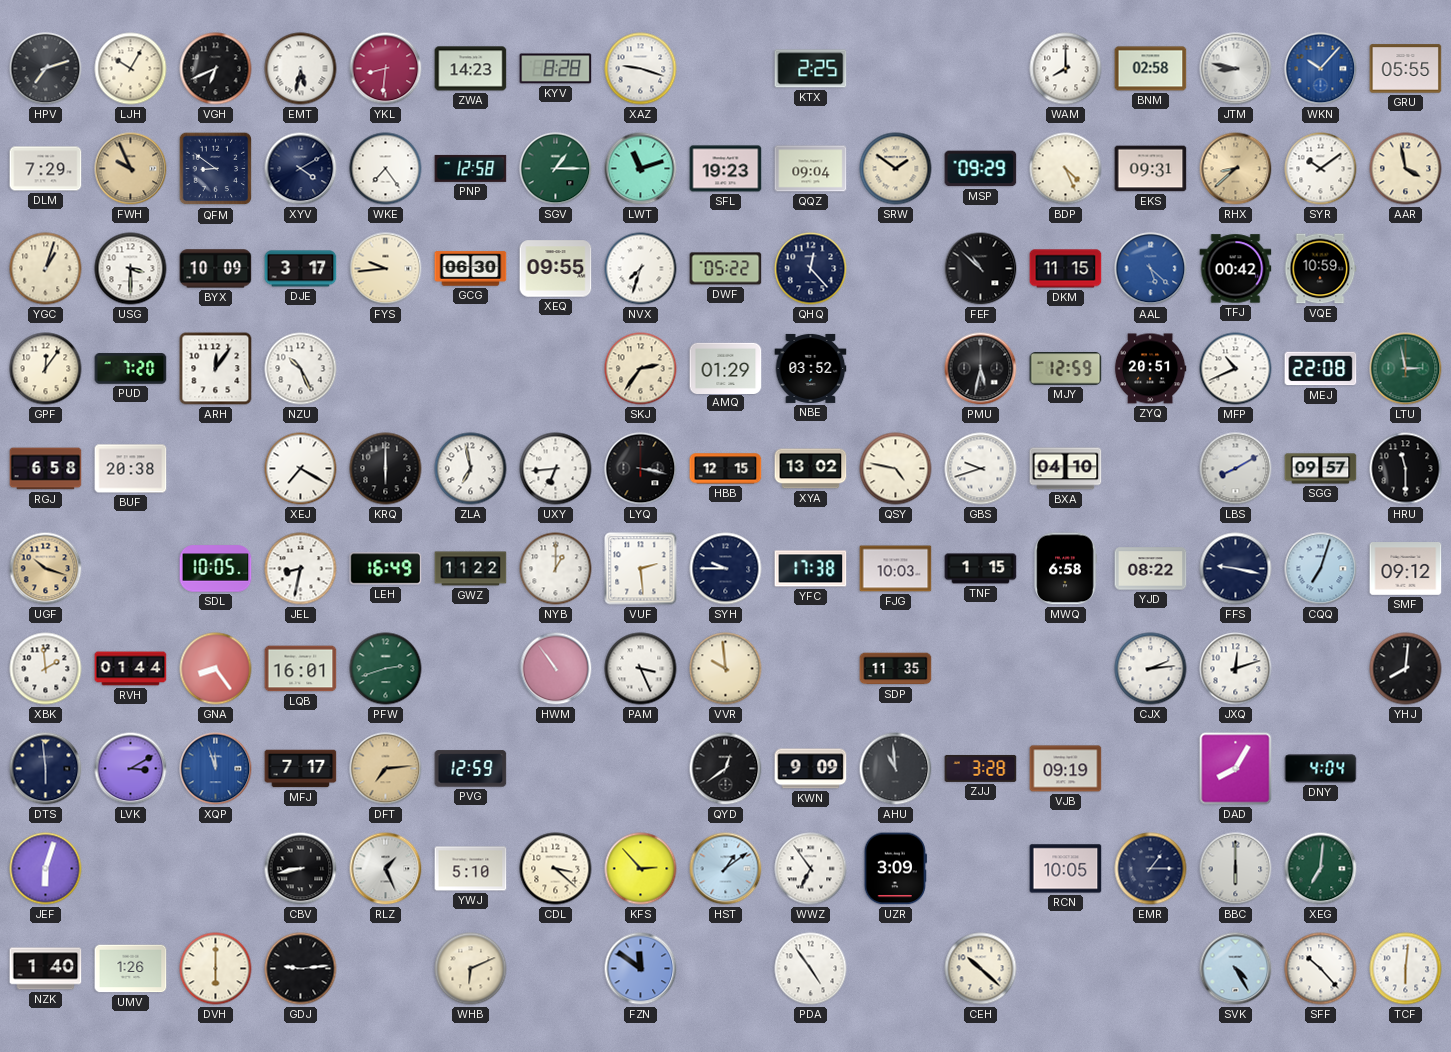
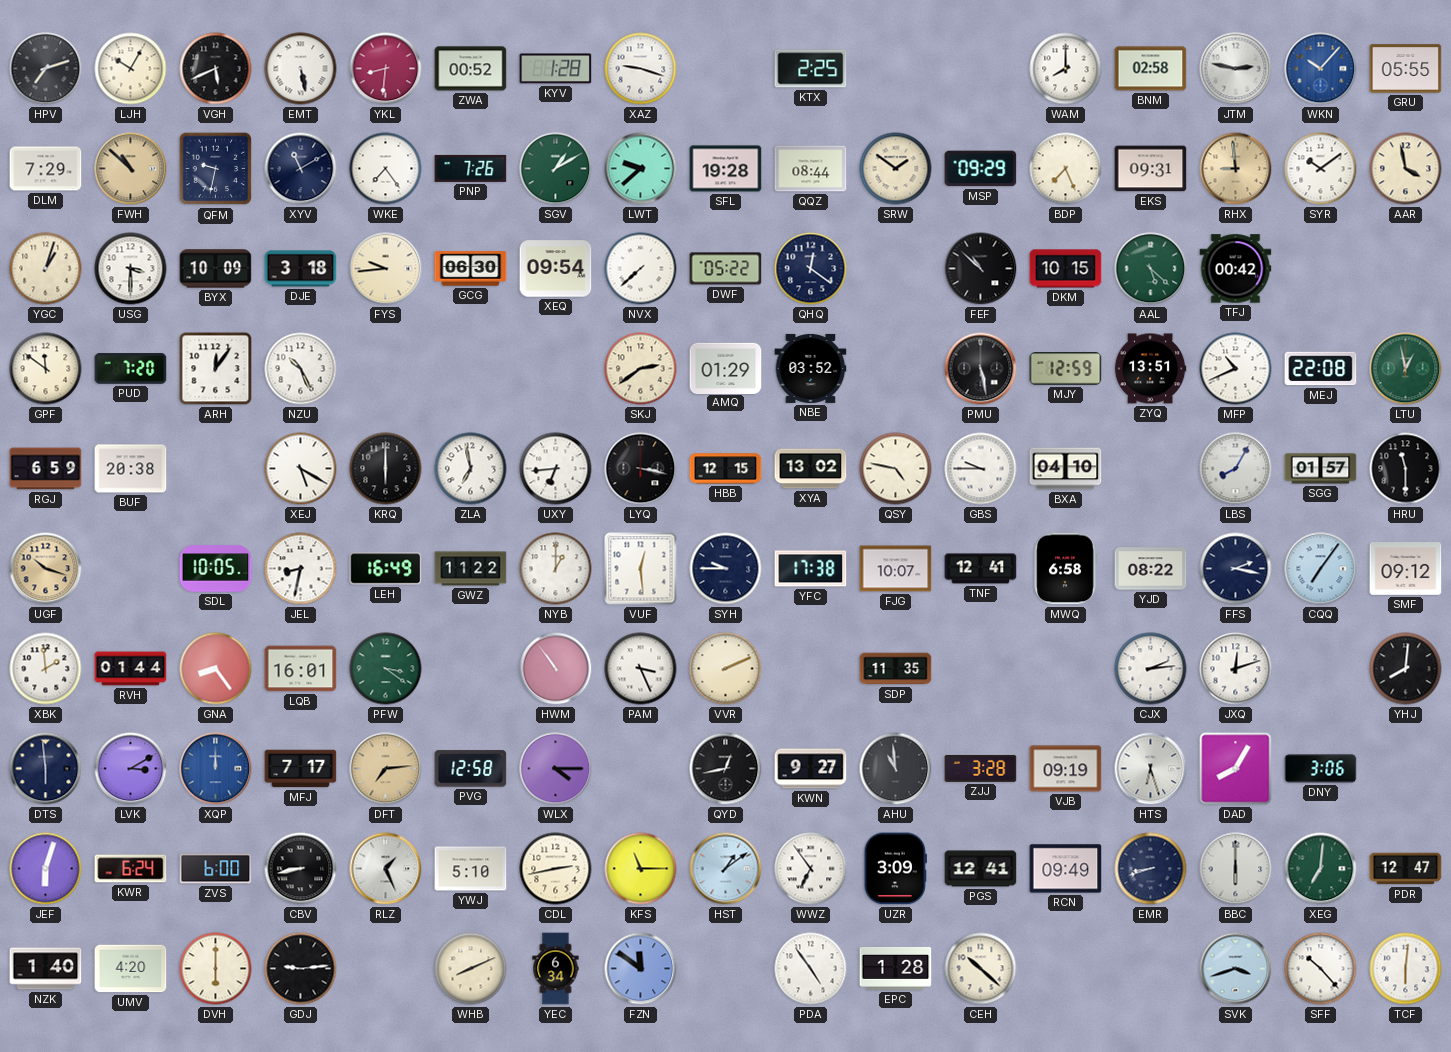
VGH: 6:41 -> 5:41 (216, 69)
EMT: 5:32 -> 5:28 (301, 69)
ZWA: 14:23 -> 00:52 (471, 69)
KYV: 8:28 -> 1:28 (556, 69)
JTM: 8:47 -> 2:47 (1236, 69)
FWH: 9:56 -> 10:52 (131, 169)
QFM: 8:51 -> 9:32 (216, 169)
XYV: 4:10 -> 11:10 (301, 169)
PNP: 12:58 -> 7:26 (471, 168)
SGV: 1:15 -> 1:10 (556, 169)
LWT: 11:12 -> 9:38 (641, 169)
SFL: 19:23 -> 19:28 (726, 169)
QQZ: 09:04 -> 08:44 (811, 169)
BDP: 4:26 -> 7:26 (1066, 169)
RHX: 8:38 -> 8:59 (1236, 169)
DJE: 3:17 -> 3:18 (301, 269)
XEQ: 09:55 -> 09:54 (556, 269)
NVX: 7:33 -> 7:38 (641, 269)
QHQ: 12:23 -> 12:21 (811, 269)
DKM: 11:15 -> 10:15 (1066, 269)
AAL dial: blue -> green (1151, 269)
VQE: 10:59 -> none (1320, 269)
GPF: 12:06 -> 11:51 (46, 369)
SKJ: 2:36 -> 2:39 (641, 369)
PMU: 5:32 -> 5:28 (981, 369)
ZYQ: 20:51 -> 13:51 (1150, 369)
LTU: 2:58 -> 12:58 (1406, 369)
RGJ: 6:58 -> 6:59 (46, 469)
XEJ: 7:20 -> 5:20 (301, 469)
GBS: 9:42 -> 9:45 (981, 469)
LBS: 8:10 -> 8:05 (1236, 469)
SGG: 09:57 -> 01:57 (1321, 469)
VUF: 2:29 -> 12:29 (641, 569)
FJG: 10:03 -> 10:07 (896, 569)
TNF: 1:15 -> 12:41 (981, 569)
FFS: 9:17 -> 2:17 (1236, 569)
CQQ: 7:03 -> 7:06 (1321, 569)
PFW: 2:42 -> 3:21 (386, 669)
VVR: 9:59 -> 2:11 (726, 669)
XQP: 11:57 -> 12:00 (216, 769)
PVG: 12:59 -> 12:58 (471, 769)
WLX: none -> 4:15 (556, 769)
QYD: 12:39 -> 12:43 (726, 769)
KWN: 9:09 -> 9:27 (811, 769)
HTS: none -> 6:27 (1151, 769)
DNY: 4:04 -> 3:06 (1321, 769)
KWR: none -> 6:24 (131, 869)
ZVS: none -> 6:00 (216, 869)
CDL: 3:22 -> 2:43 (556, 869)
KFS: 2:53 -> 11:15 (641, 869)
PGS: none -> 12:41 (981, 869)
RCN: 10:05 -> 09:49 (1066, 869)
EMR: 1:15 -> 8:42 (1151, 869)
PDR: none -> 12:47 (1406, 869)
UMV: 1:26 -> 4:20 (131, 969)
WHB: 6:11 -> 8:11 (471, 969)
YEC: none -> 6:34 (556, 969)
EPC: none -> 1:28 (896, 968)
SVK: 4:25 -> 3:42 (1236, 969)
